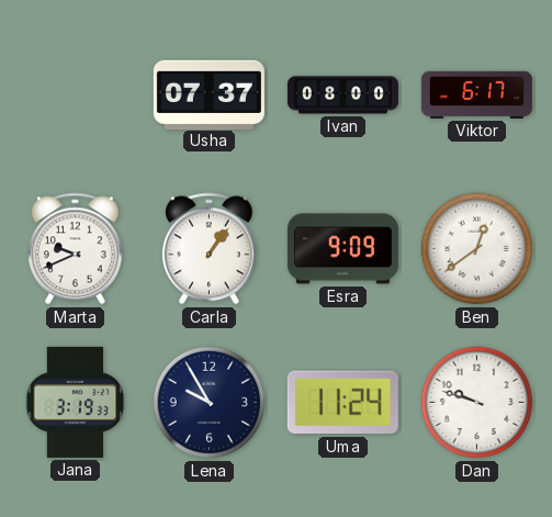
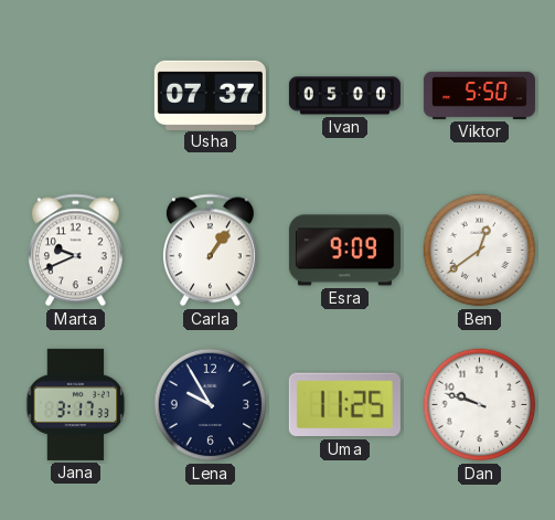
Ivan: 08:00 -> 05:00 (344, 96)
Viktor: 6:17 -> 5:50 (479, 95)
Jana: 3:19 -> 3:17 (76, 404)
Uma: 11:24 -> 11:25 (344, 405)
